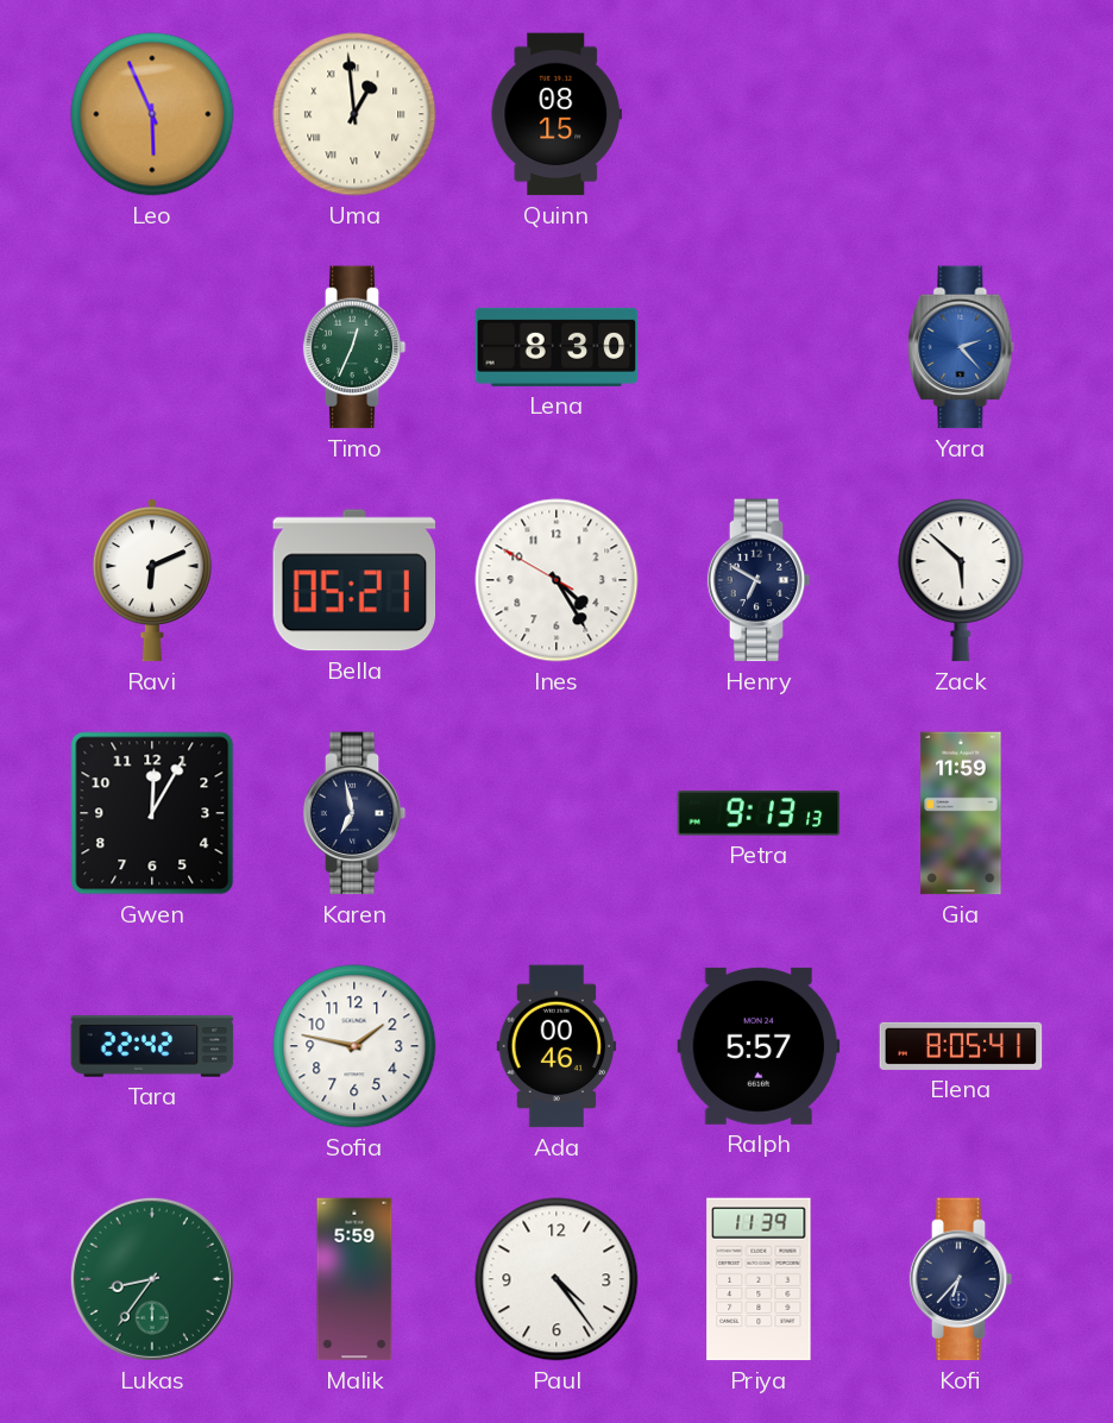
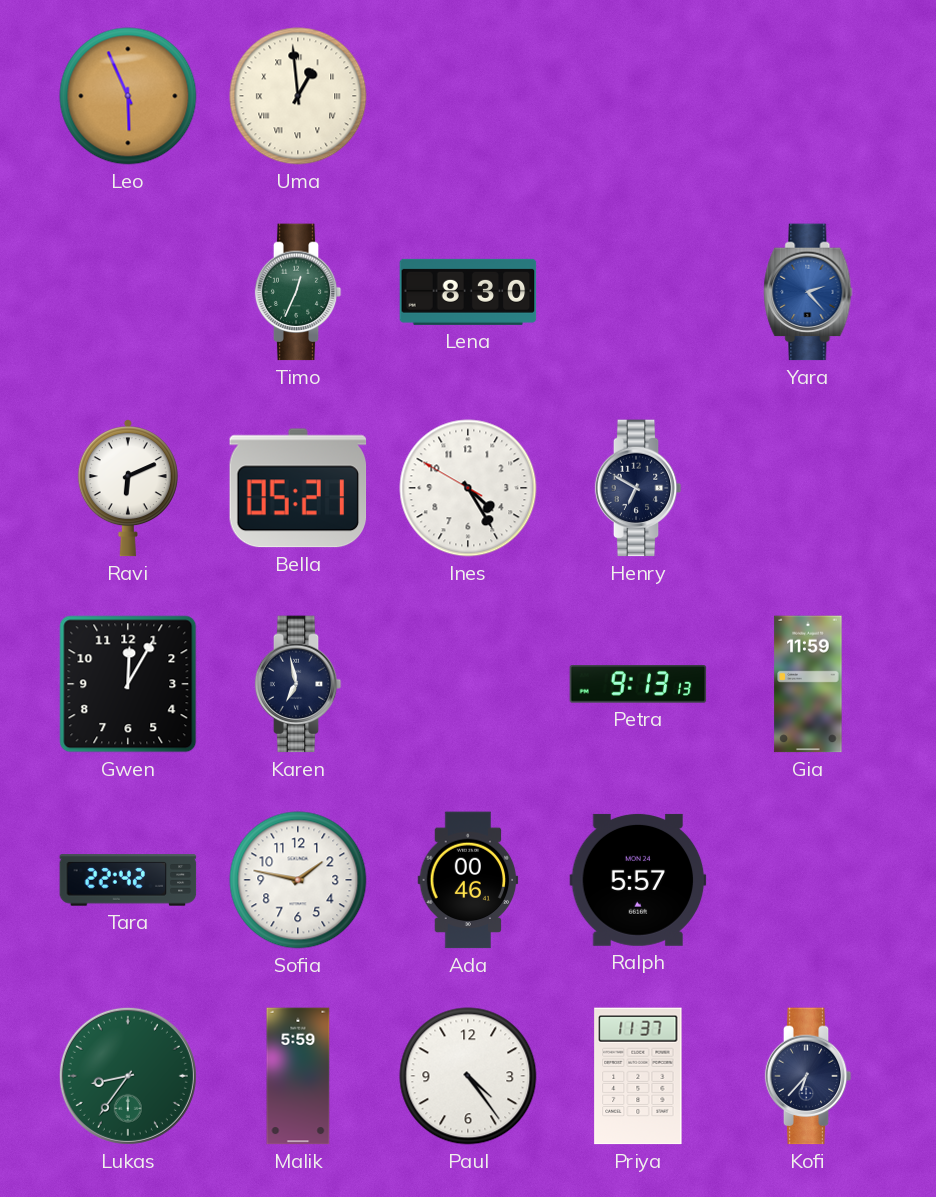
Quinn: 08:15 -> none (555, 114)
Zack: 5:52 -> none (961, 580)
Elena: 8:05 -> none (961, 1046)
Priya: 11:39 -> 11:37 (638, 1076)
